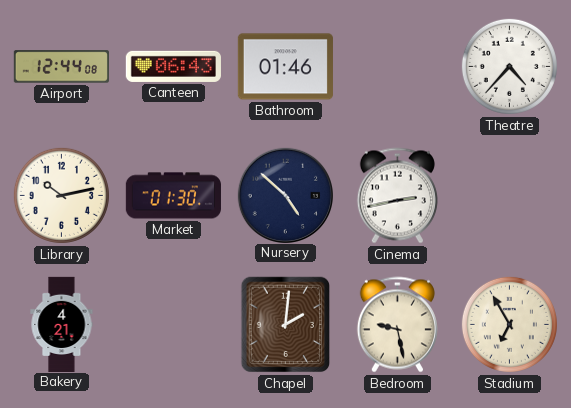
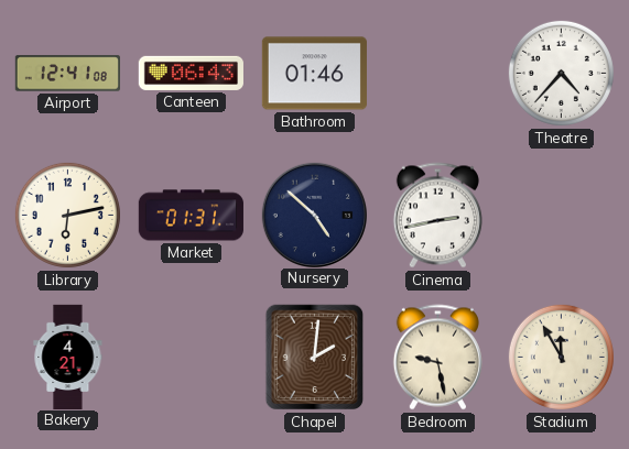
Airport: 12:44 -> 12:41 (67, 74)
Library: 10:13 -> 6:13 (67, 215)
Market: 01:30 -> 01:31 (191, 216)
Stadium: 6:55 -> 11:55 (561, 357)
